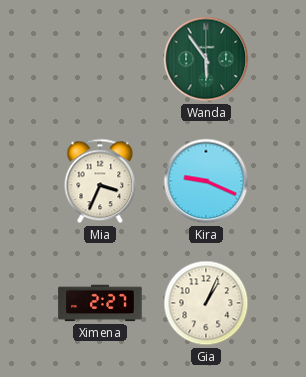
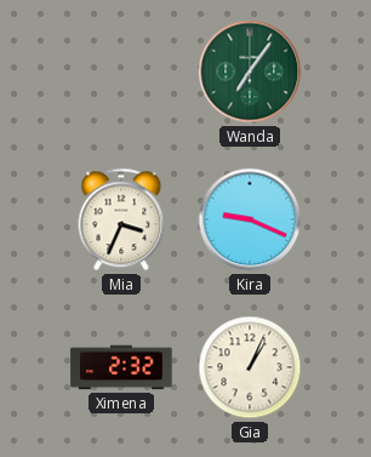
Wanda: 5:54 -> 7:06 (250, 72)
Ximena: 2:27 -> 2:32 (121, 367)
